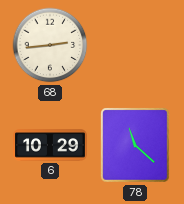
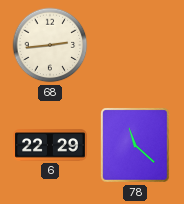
6: 10:29 -> 22:29 (51, 145)
